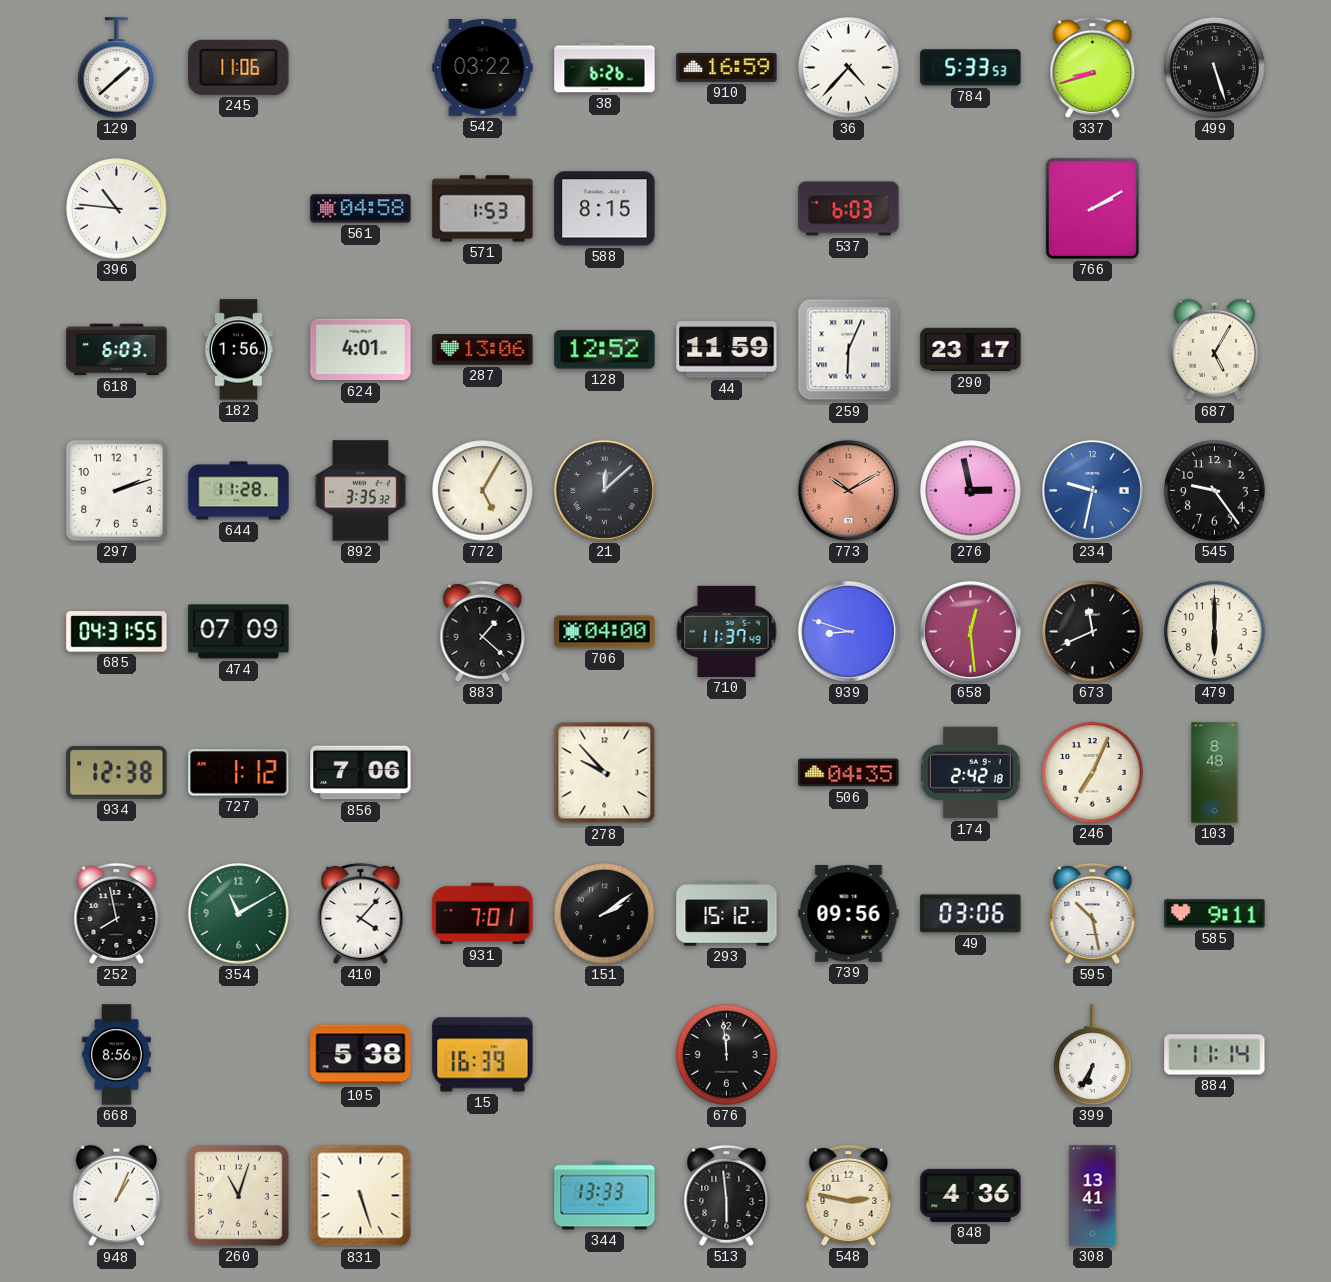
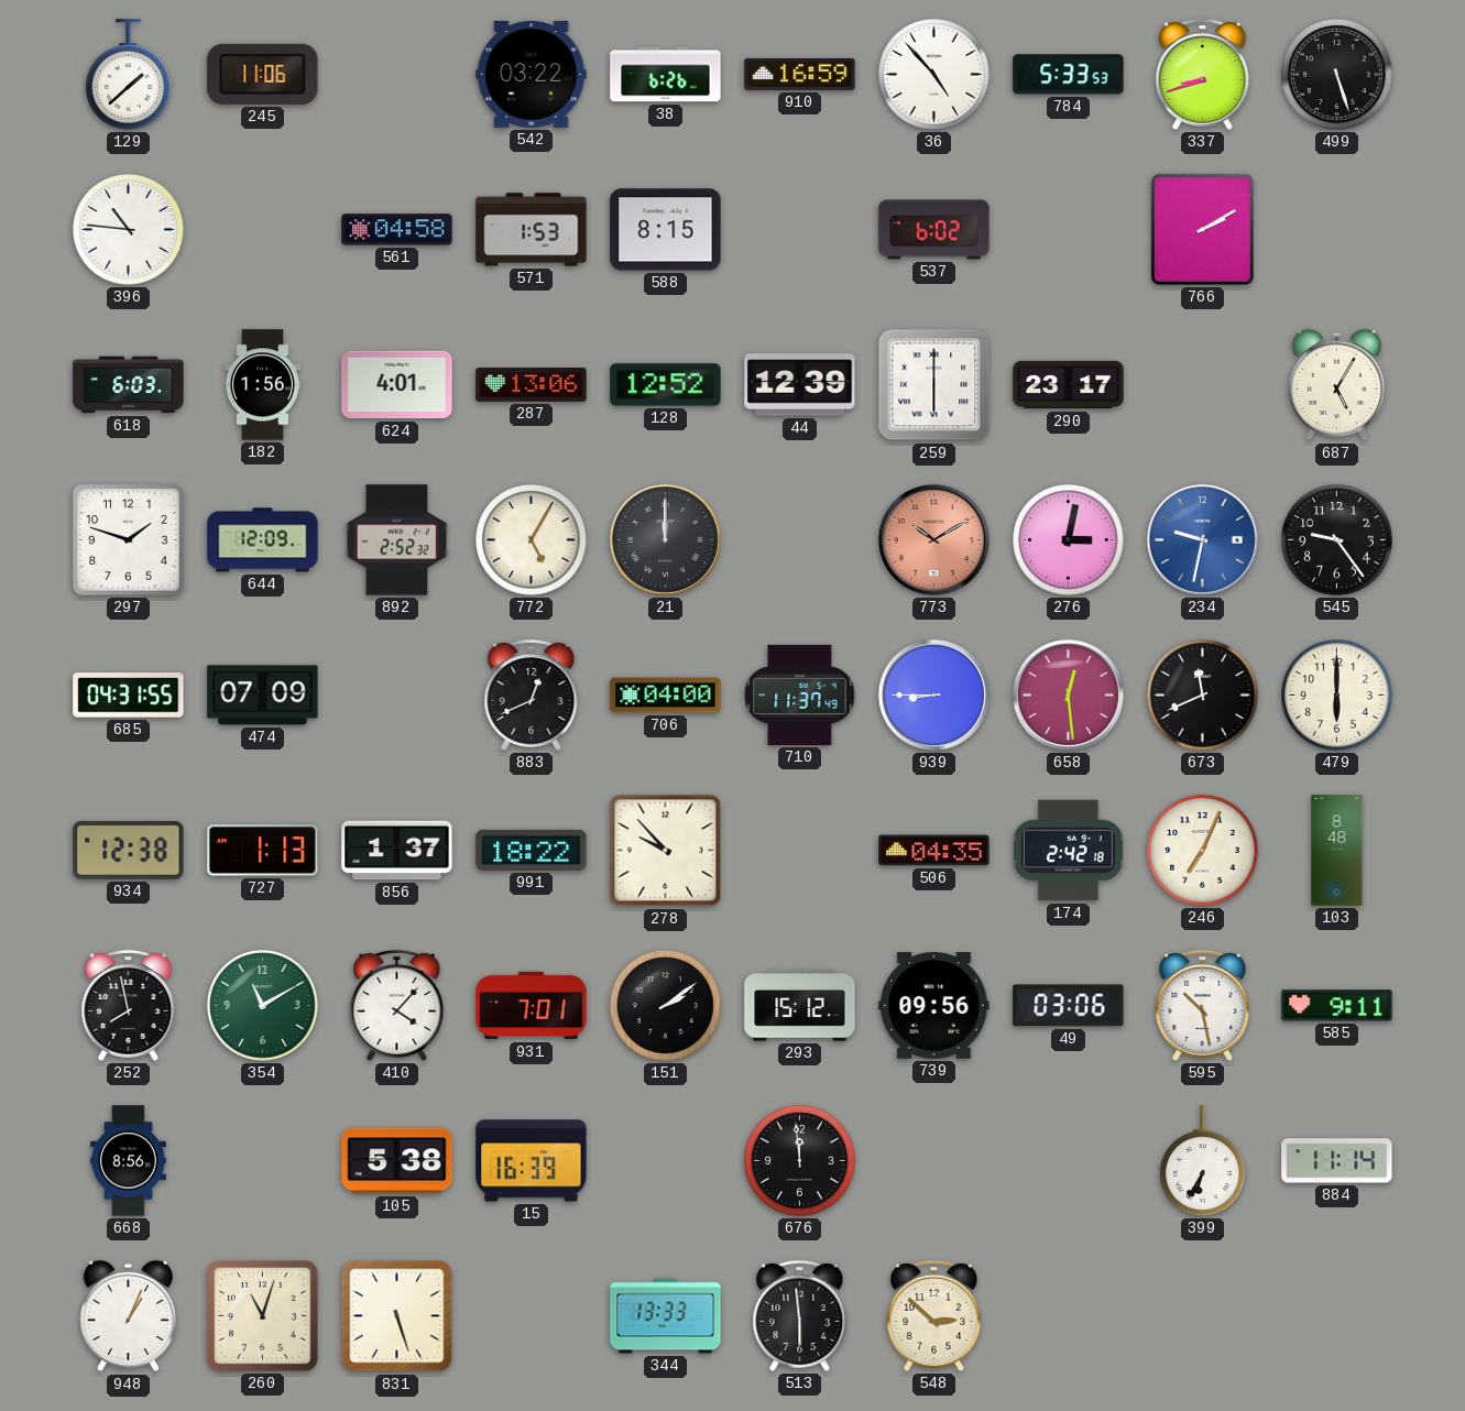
36: 4:37 -> 4:53 (934, 75)
537: 6:03 -> 6:02 (934, 230)
44: 11:59 -> 12:39 (800, 385)
259: 6:04 -> 6:00 (934, 385)
297: 2:12 -> 1:48 (129, 540)
644: 11:28 -> 12:09 (263, 540)
892: 3:35 -> 2:52 (397, 540)
21: 12:08 -> 12:00 (665, 539)
276: 2:58 -> 3:02 (1069, 540)
883: 1:22 -> 12:41 (532, 694)
939: 8:48 -> 8:45 (933, 694)
727: 1:12 -> 1:13 (263, 851)
856: 7:06 -> 1:37 (397, 851)
991: none -> 18:22 (532, 850)
548: 2:47 -> 2:52 (934, 1315)
848: 4:36 -> none (971, 1195)
308: 13:41 -> none (1093, 1196)
